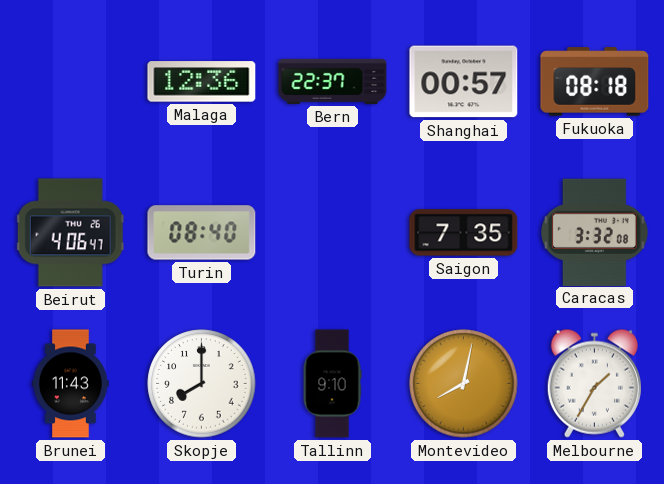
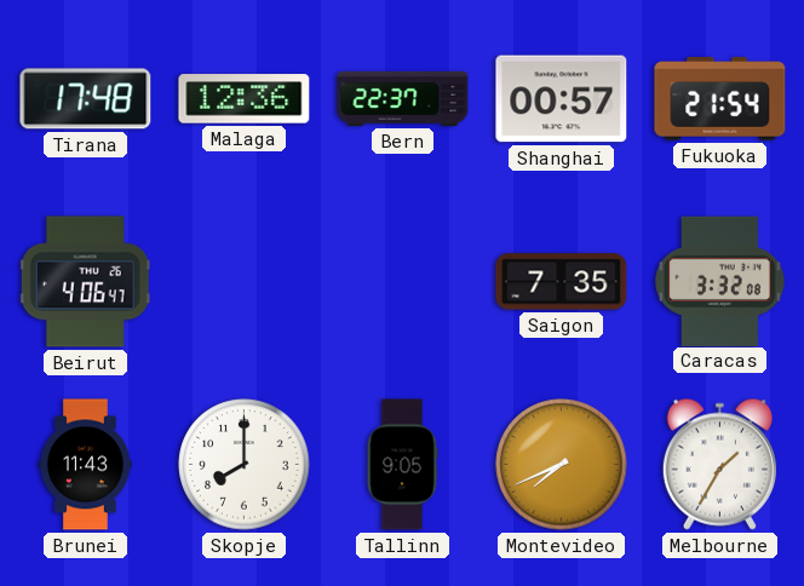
Tirana: none -> 17:48 (86, 99)
Fukuoka: 08:18 -> 21:54 (720, 99)
Turin: 08:40 -> none (202, 233)
Tallinn: 9:10 -> 9:05 (402, 465)
Montevideo: 8:02 -> 7:41 (562, 465)
